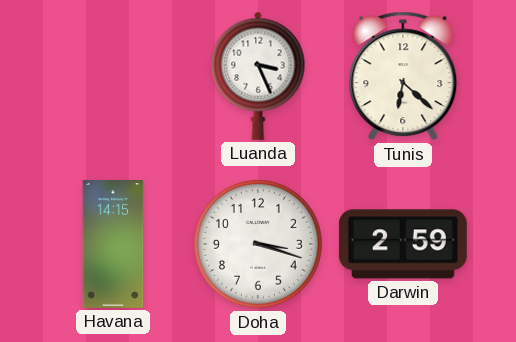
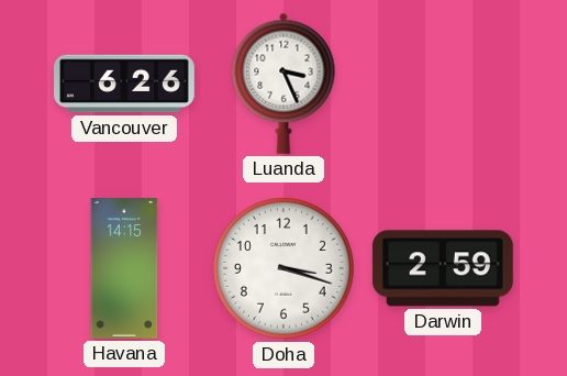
Vancouver: none -> 6:26 (125, 84)
Tunis: 6:22 -> none (403, 76)
